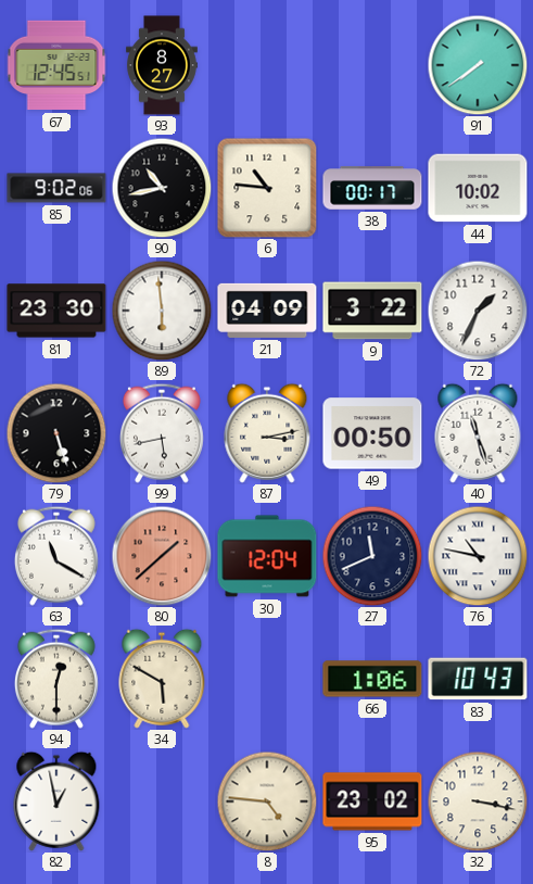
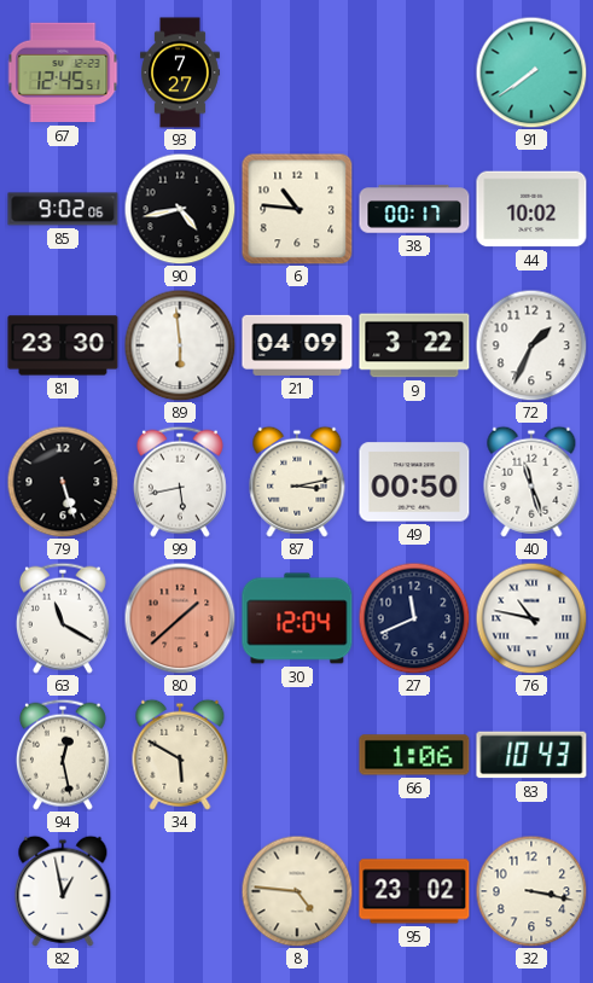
93: 8:27 -> 7:27 (181, 72)
90: 10:43 -> 4:43 (180, 209)
94: 12:30 -> 12:28 (63, 755)
